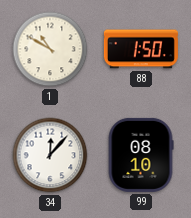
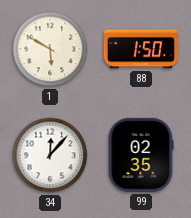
1: 10:50 -> 5:50 (50, 49)
99: 08:10 -> 02:35 (141, 155)
